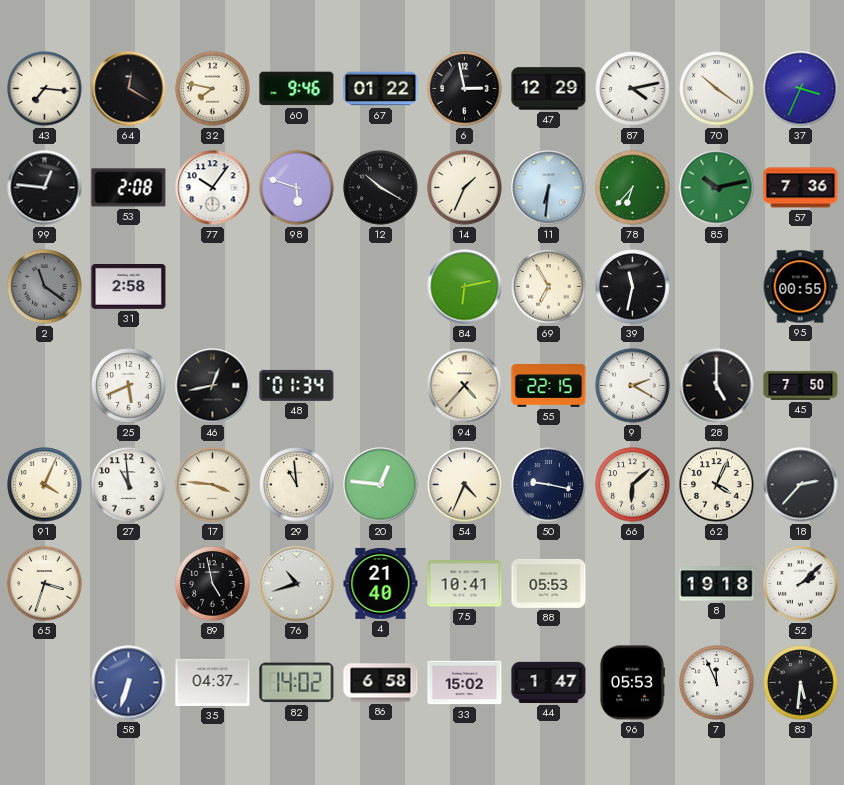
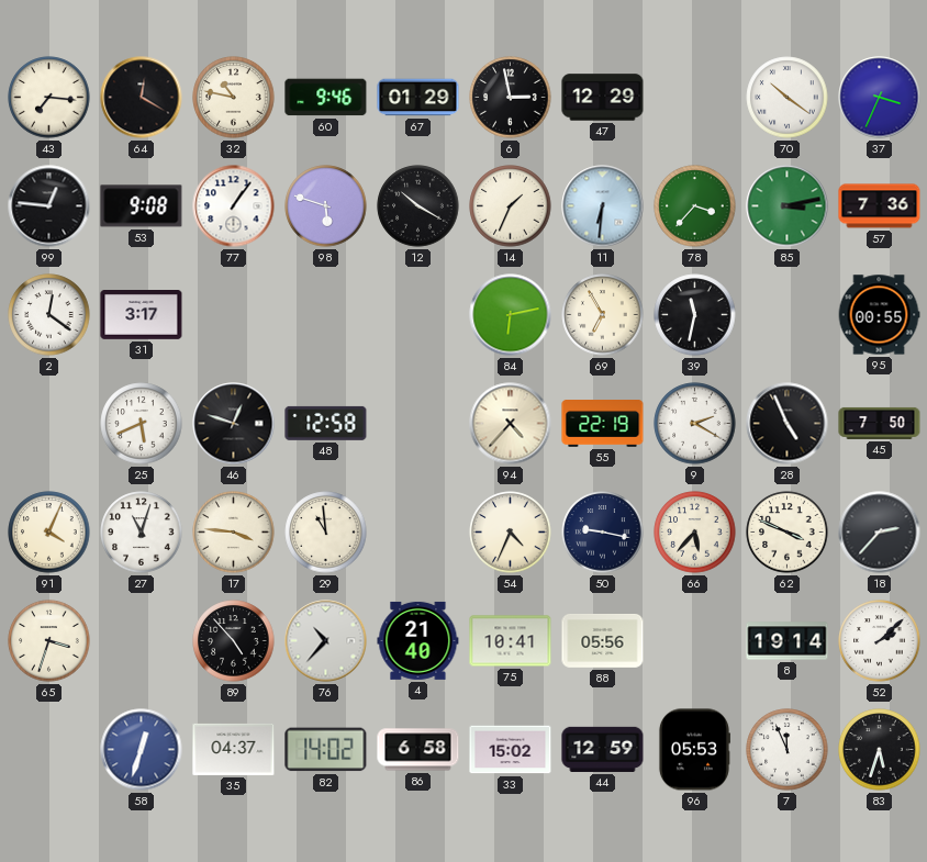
32: 7:47 -> 10:47 (234, 98)
67: 01:22 -> 01:29 (418, 98)
87: 4:13 -> none (633, 89)
53: 2:08 -> 9:08 (142, 206)
77: 10:06 -> 1:06 (234, 206)
78: 6:37 -> 3:37 (695, 206)
85: 10:13 -> 3:13 (788, 206)
2: 11:21 -> 12:21 (49, 315)
2 dial: grey -> white (49, 315)
31: 2:58 -> 3:17 (142, 315)
46: 12:43 -> 12:48 (234, 424)
48: 01:34 -> 12:58 (326, 423)
55: 22:15 -> 22:19 (603, 424)
28: 5:00 -> 4:56 (788, 424)
27: 10:59 -> 11:03 (142, 533)
20: 12:46 -> none (381, 485)
66: 6:08 -> 5:37 (695, 533)
62: 4:04 -> 3:49 (788, 533)
89: 4:58 -> 4:53 (234, 641)
76: 10:42 -> 10:37 (326, 641)
88: 05:53 -> 05:56 (603, 641)
8: 19:18 -> 19:14 (788, 641)
58: 6:33 -> 12:33 (142, 750)
44: 1:47 -> 12:59 (603, 749)
83: 5:31 -> 5:33 (880, 750)
